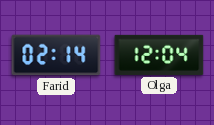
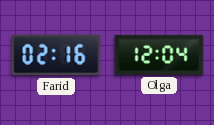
Farid: 02:14 -> 02:16 (56, 55)
